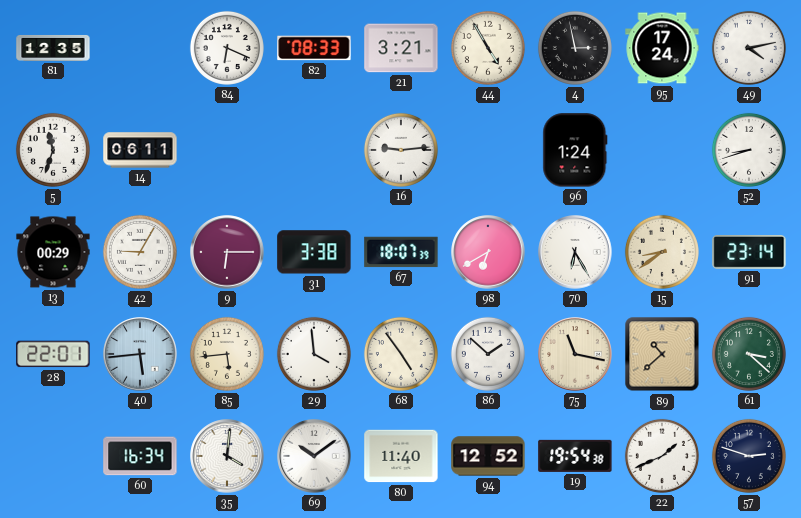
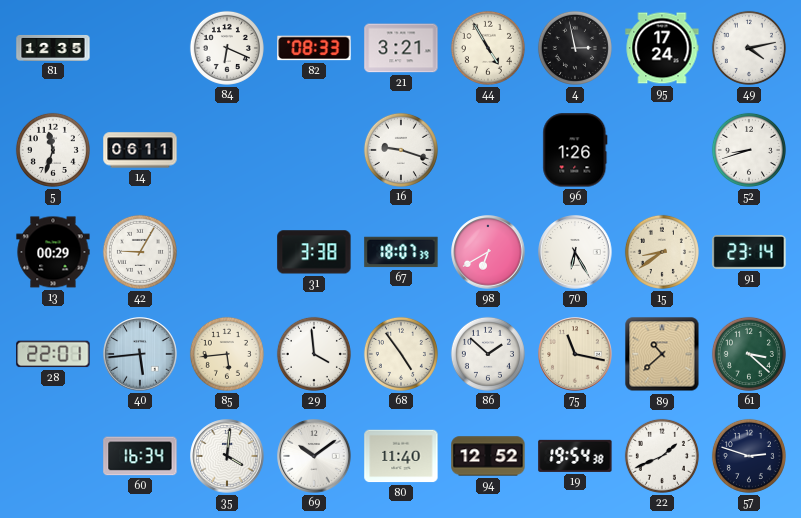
16: 9:14 -> 9:18 (401, 150)
96: 1:24 -> 1:26 (575, 150)
9: 6:15 -> none (227, 252)
